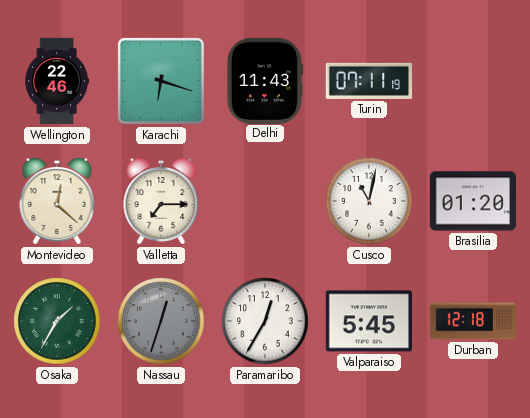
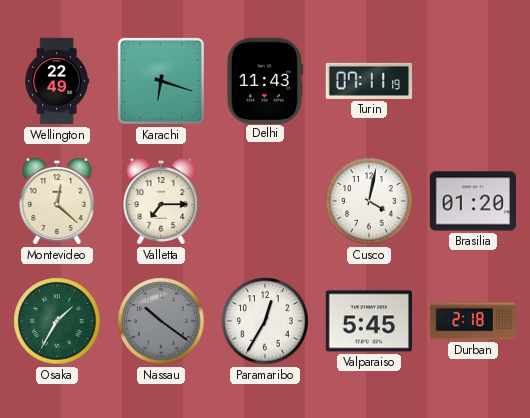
Wellington: 22:46 -> 22:49 (56, 81)
Cusco: 11:02 -> 4:02 (369, 201)
Nassau: 12:33 -> 10:21 (161, 321)
Durban: 12:18 -> 2:18 (473, 321)
